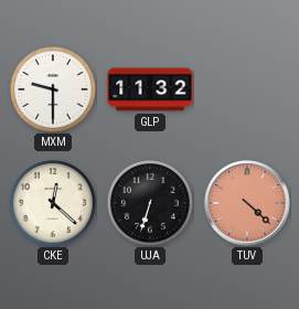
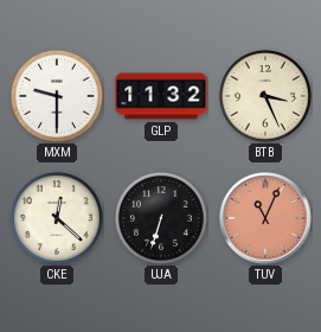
BTB: none -> 3:26 (265, 96)
TUV: 4:22 -> 11:04 (265, 218)
